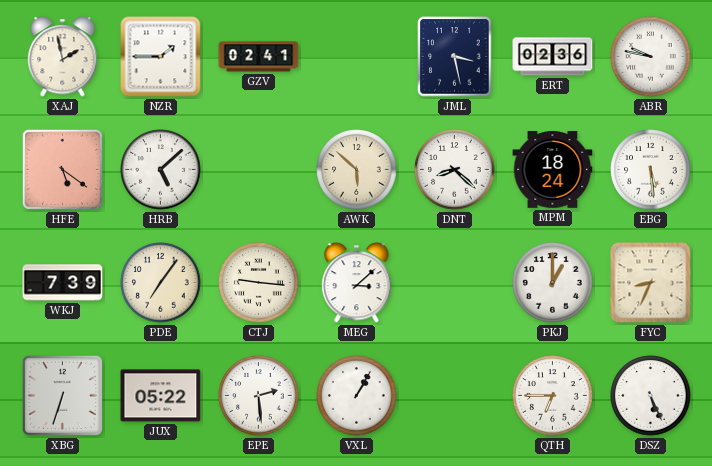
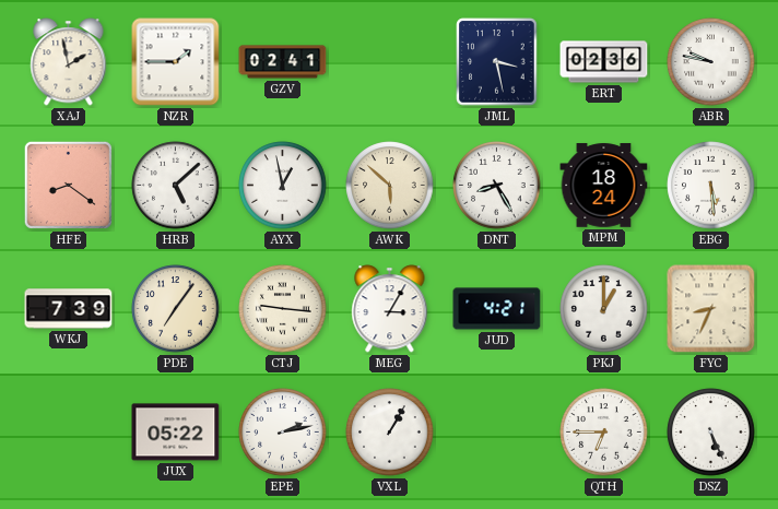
HFE: 5:21 -> 8:21 (68, 185)
AYX: none -> 12:58 (283, 186)
DNT: 8:22 -> 8:25 (497, 186)
MEG: 3:08 -> 3:05 (390, 309)
JUD: none -> 4:21 (497, 309)
XBG: 6:33 -> none (62, 395)
EPE: 2:29 -> 2:13 (283, 433)
